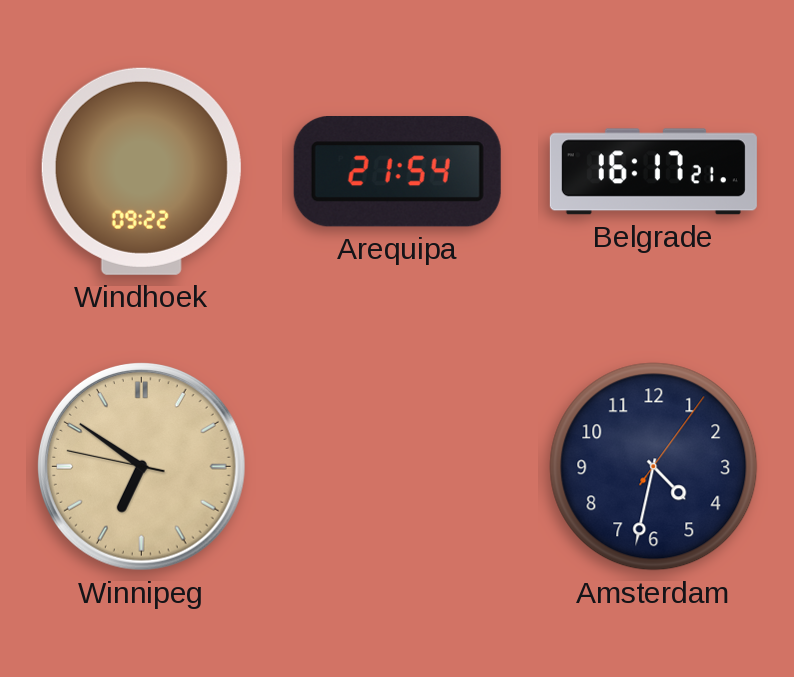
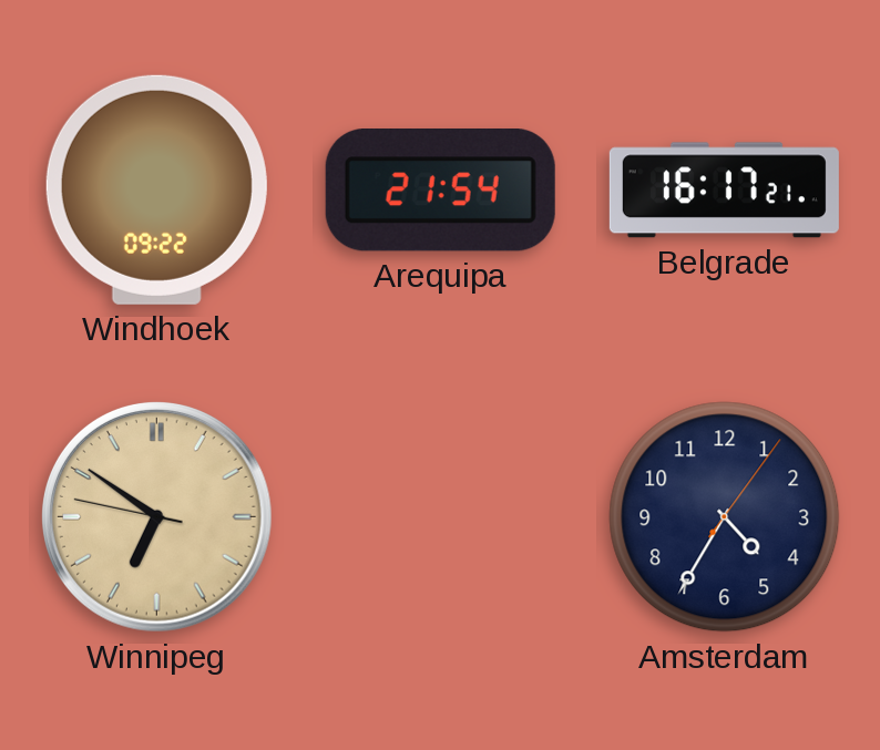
Amsterdam: 4:32 -> 4:35 (725, 517)
